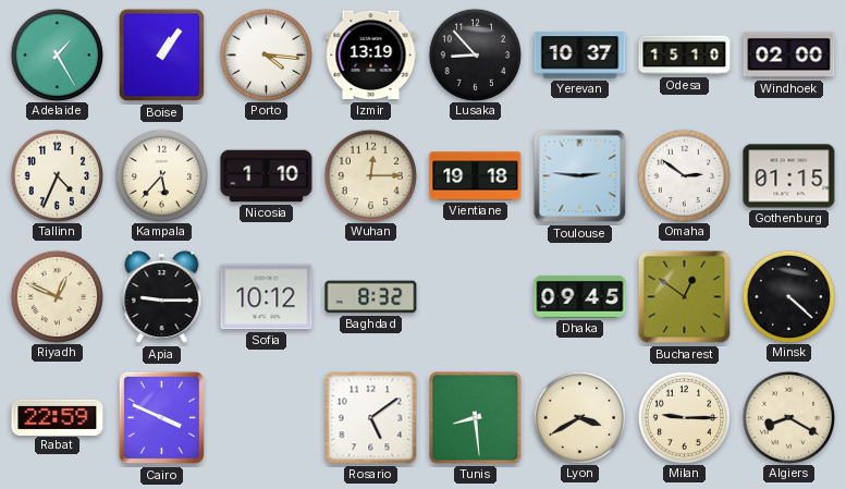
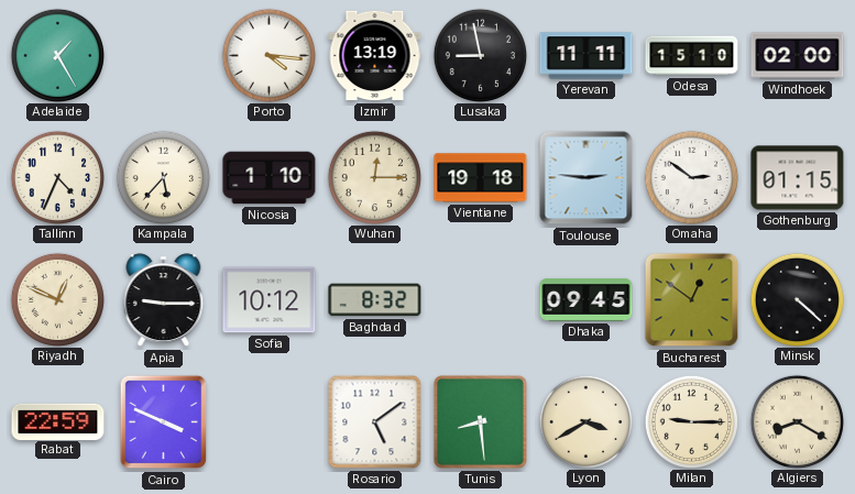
Boise: 1:06 -> none (162, 56)
Lusaka: 8:53 -> 8:58 (480, 55)
Yerevan: 10:37 -> 11:11 (587, 56)
